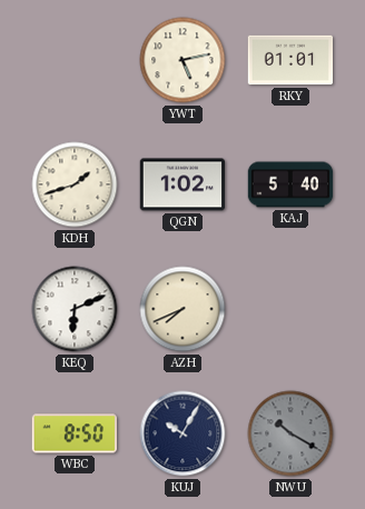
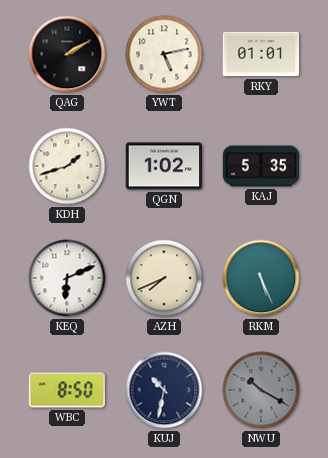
QAG: none -> 2:10 (67, 54)
KAJ: 5:40 -> 5:35 (261, 166)
RKM: none -> 5:26 (261, 278)
KUJ: 10:05 -> 10:32 (164, 390)
